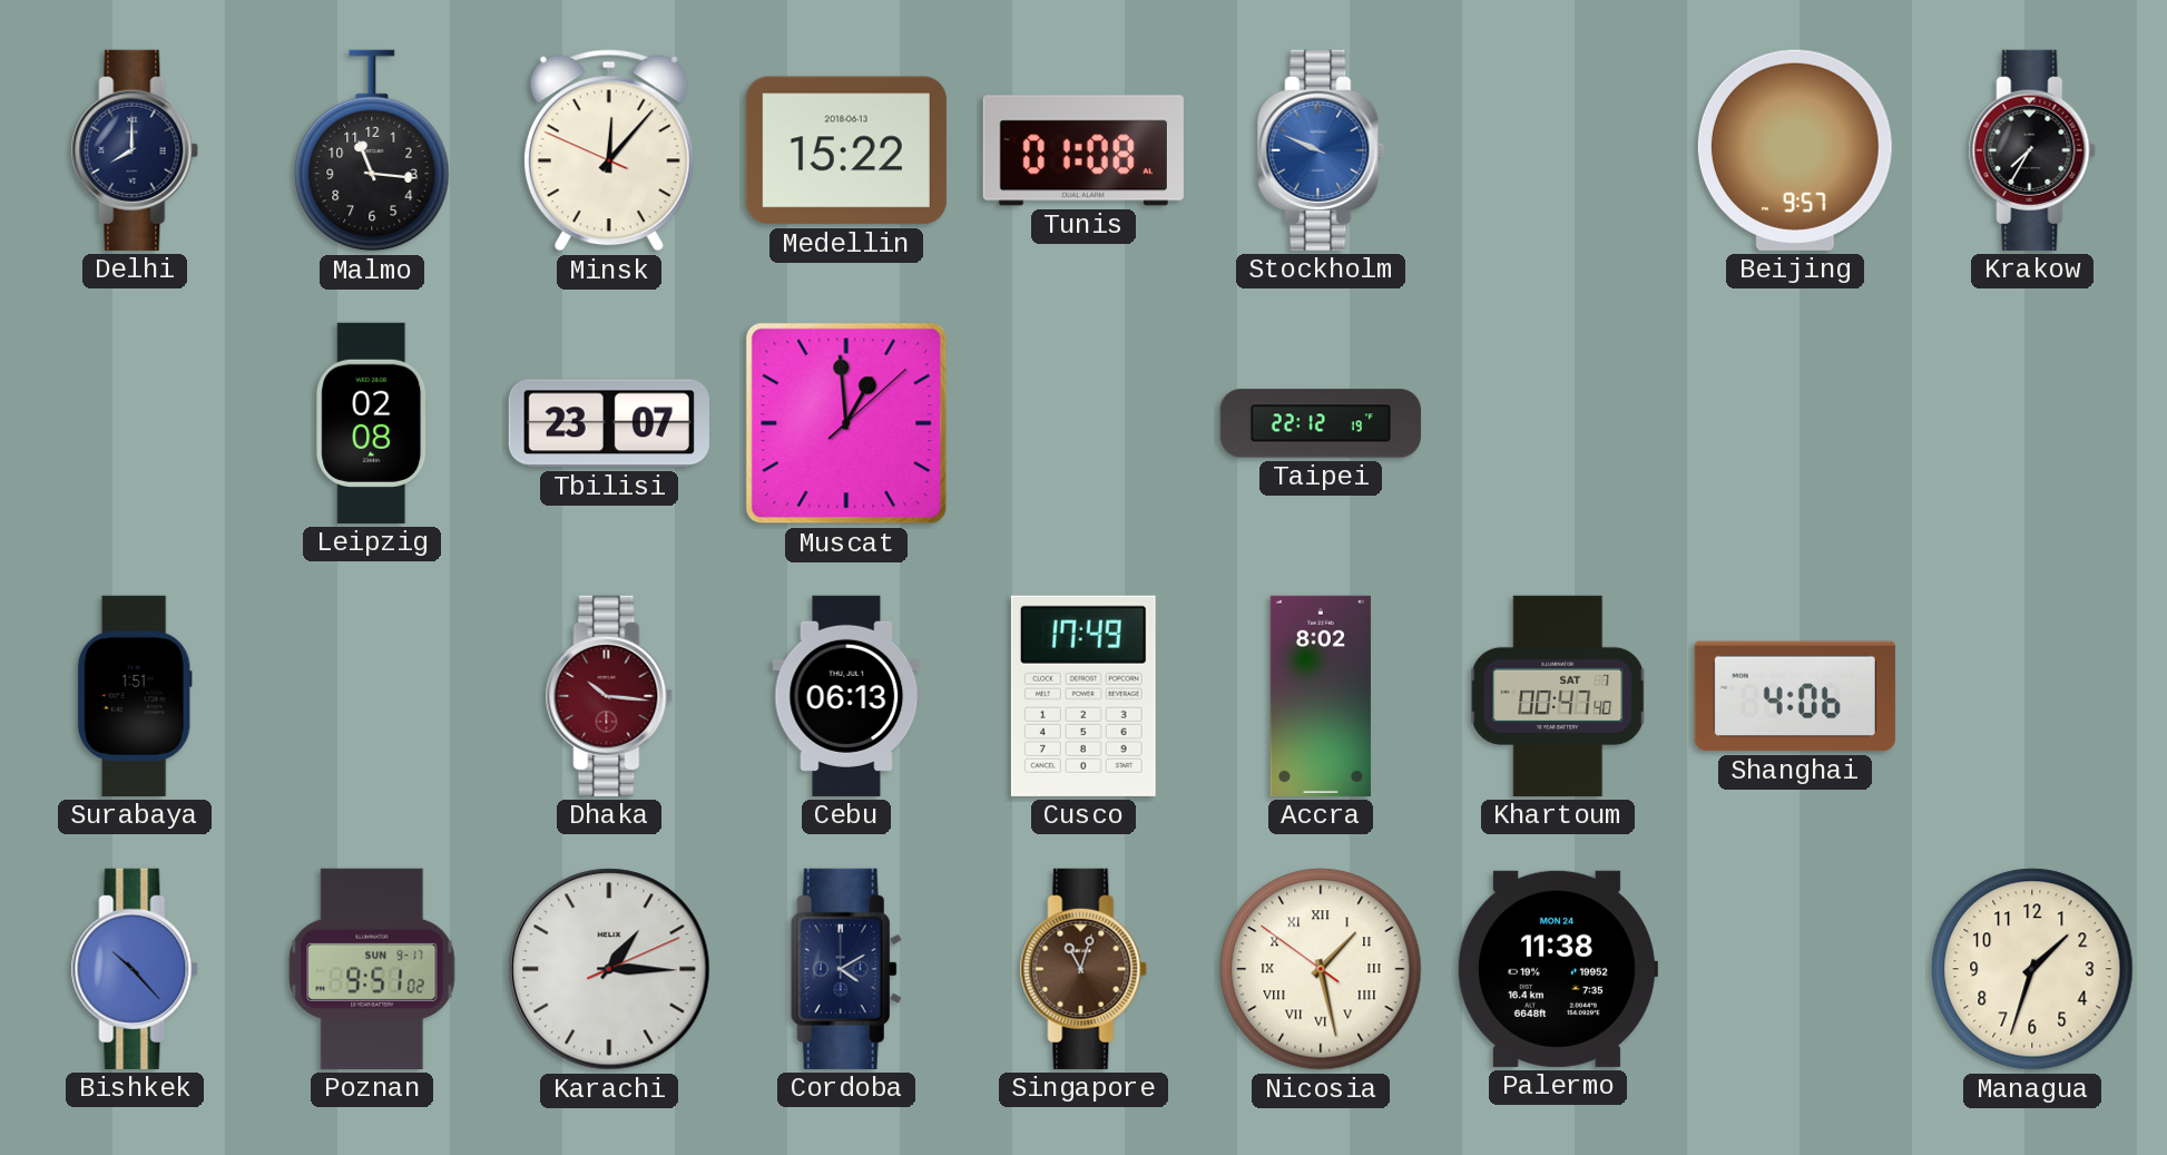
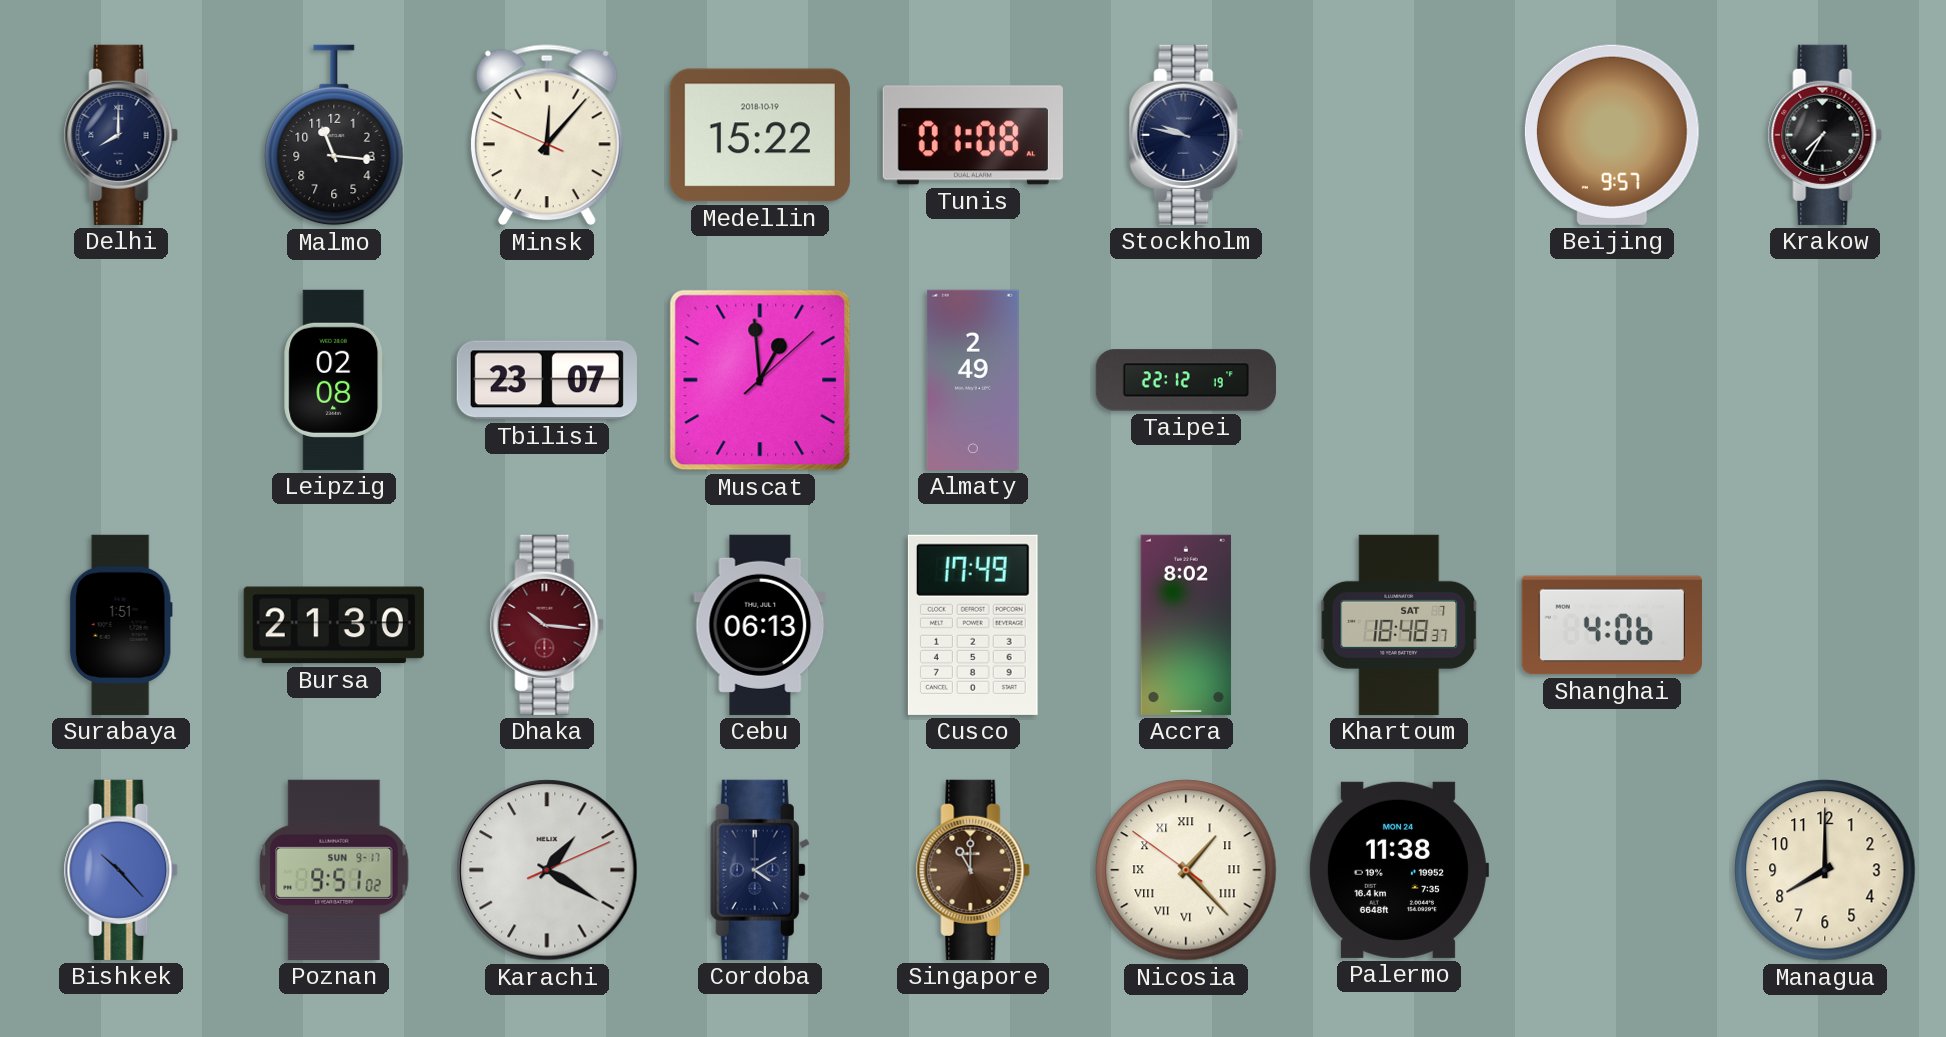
Medellin date: 2018-06-13 -> 2018-10-19 (760, 135)
Stockholm: 9:49 -> 9:47 (1186, 135)
Stockholm dial: blue -> navy (1186, 135)
Almaty: none -> 2:49 (973, 380)
Bursa: none -> 21:30 (334, 625)
Khartoum: 00:47 -> 18:48 (1400, 625)
Karachi: 1:15 -> 1:20 (547, 870)
Singapore: 11:03 -> 11:00 (973, 870)
Nicosia: 1:27 -> 1:22 (1186, 870)
Managua: 1:33 -> 8:00 (1825, 870)
